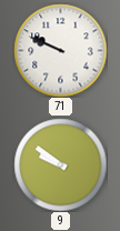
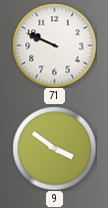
9: 9:51 -> 3:51 (54, 148)
